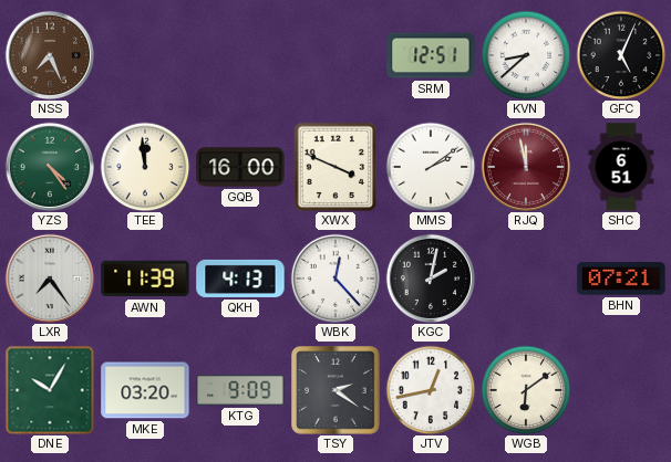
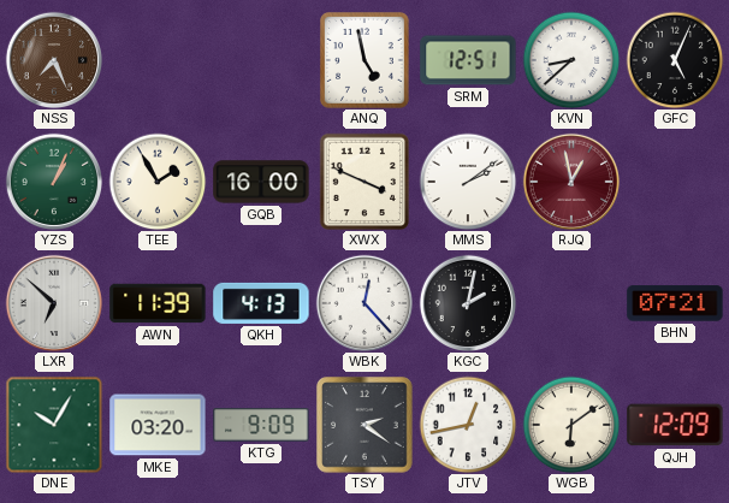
ANQ: none -> 4:58 (366, 61)
YZS: 4:24 -> 1:04 (53, 181)
TEE: 11:59 -> 1:55 (158, 182)
RJQ: 11:58 -> 12:58 (570, 181)
SHC: 6:51 -> none (621, 167)
LXR: 7:24 -> 6:52 (53, 302)
QJH: none -> 12:09 (675, 425)
